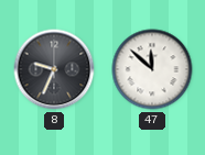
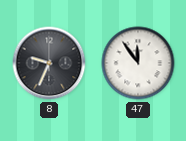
47: 11:52 -> 11:54 (138, 63)
